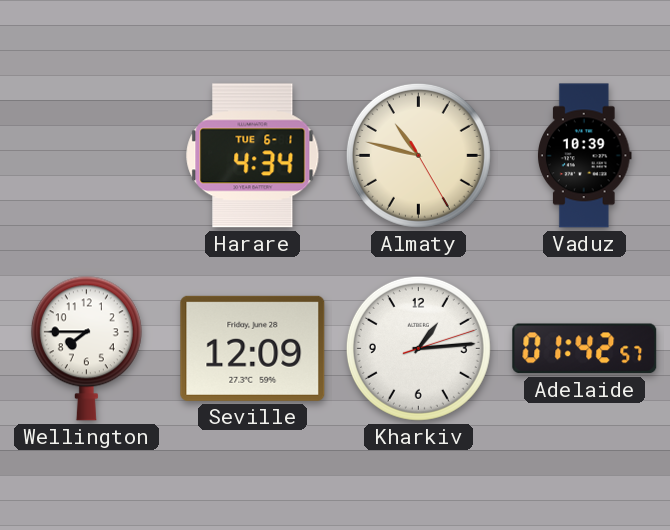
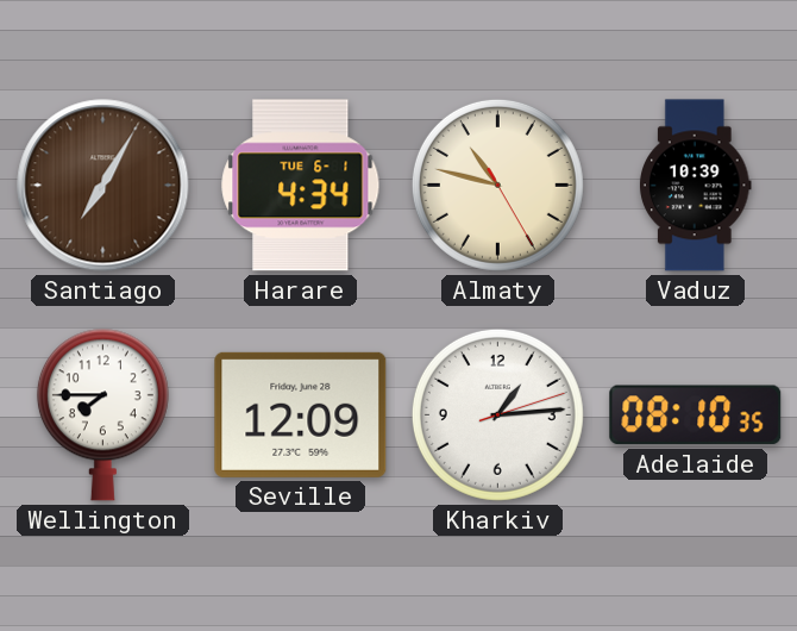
Santiago: none -> 7:05 (103, 186)
Adelaide: 01:42 -> 08:10 (696, 416)
